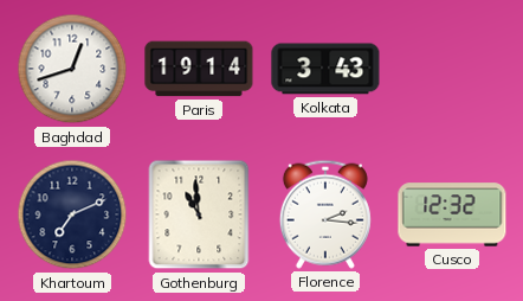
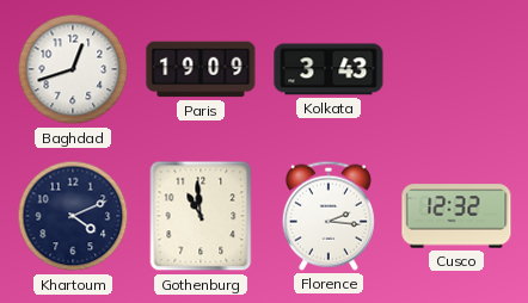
Paris: 19:14 -> 19:09 (201, 69)
Khartoum: 7:11 -> 4:11 (73, 216)
